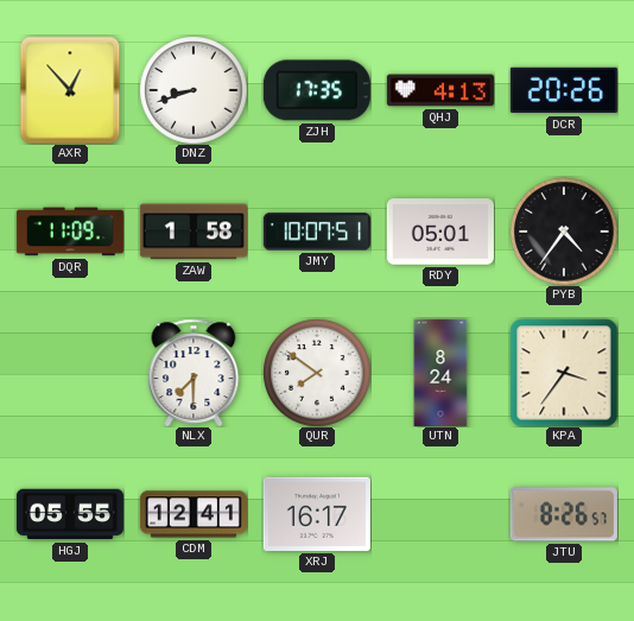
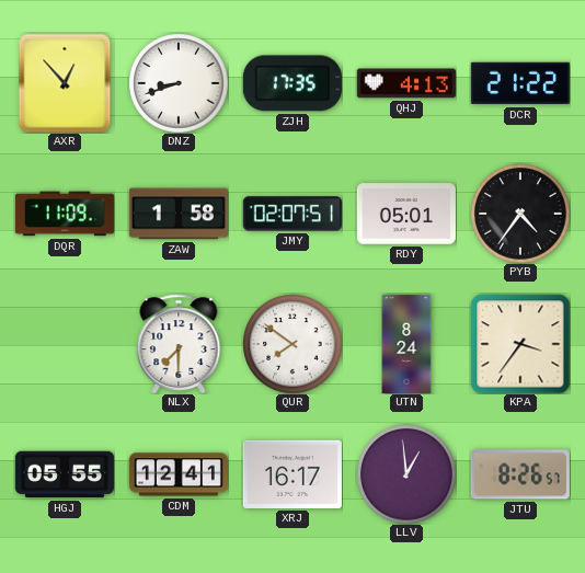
DCR: 20:26 -> 21:22 (520, 83)
JMY: 10:07 -> 02:07 (292, 214)
LLV: none -> 12:59 (406, 474)
